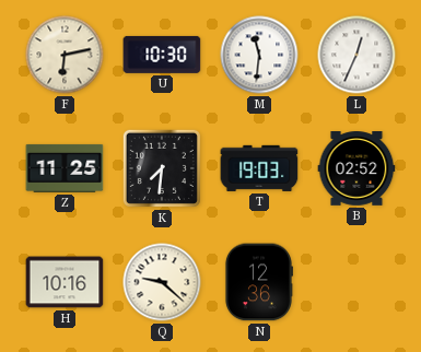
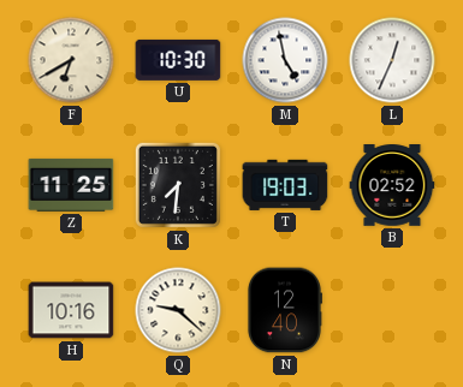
F: 6:13 -> 6:40 (71, 60)
M: 11:31 -> 4:58 (285, 60)
N: 12:36 -> 12:40 (284, 310)
